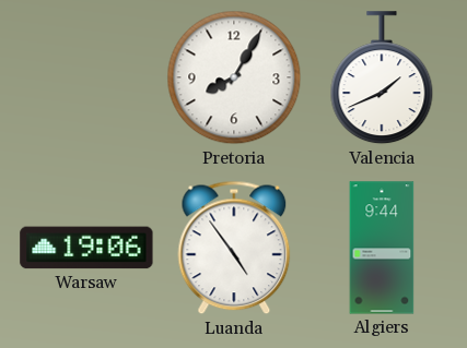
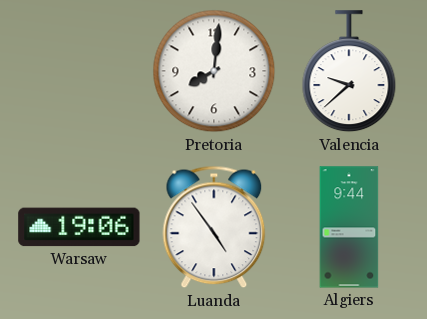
Pretoria: 8:05 -> 8:01 (214, 71)
Valencia: 1:41 -> 9:38 (349, 72)
